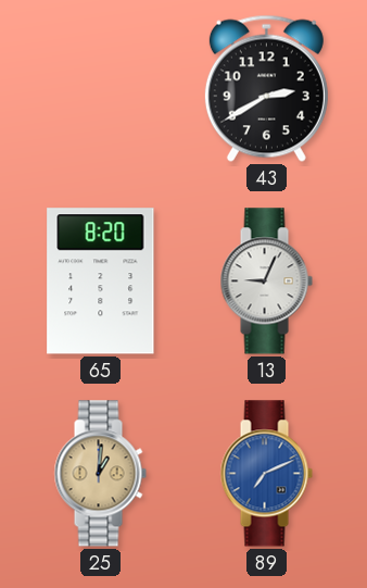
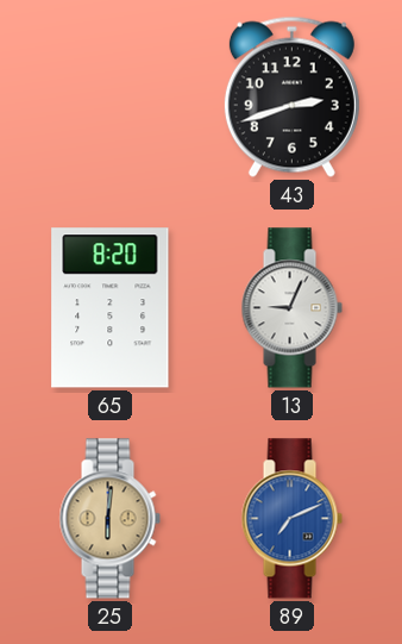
43: 2:40 -> 2:42 (291, 96)
25: 1:01 -> 6:01 (109, 519)
